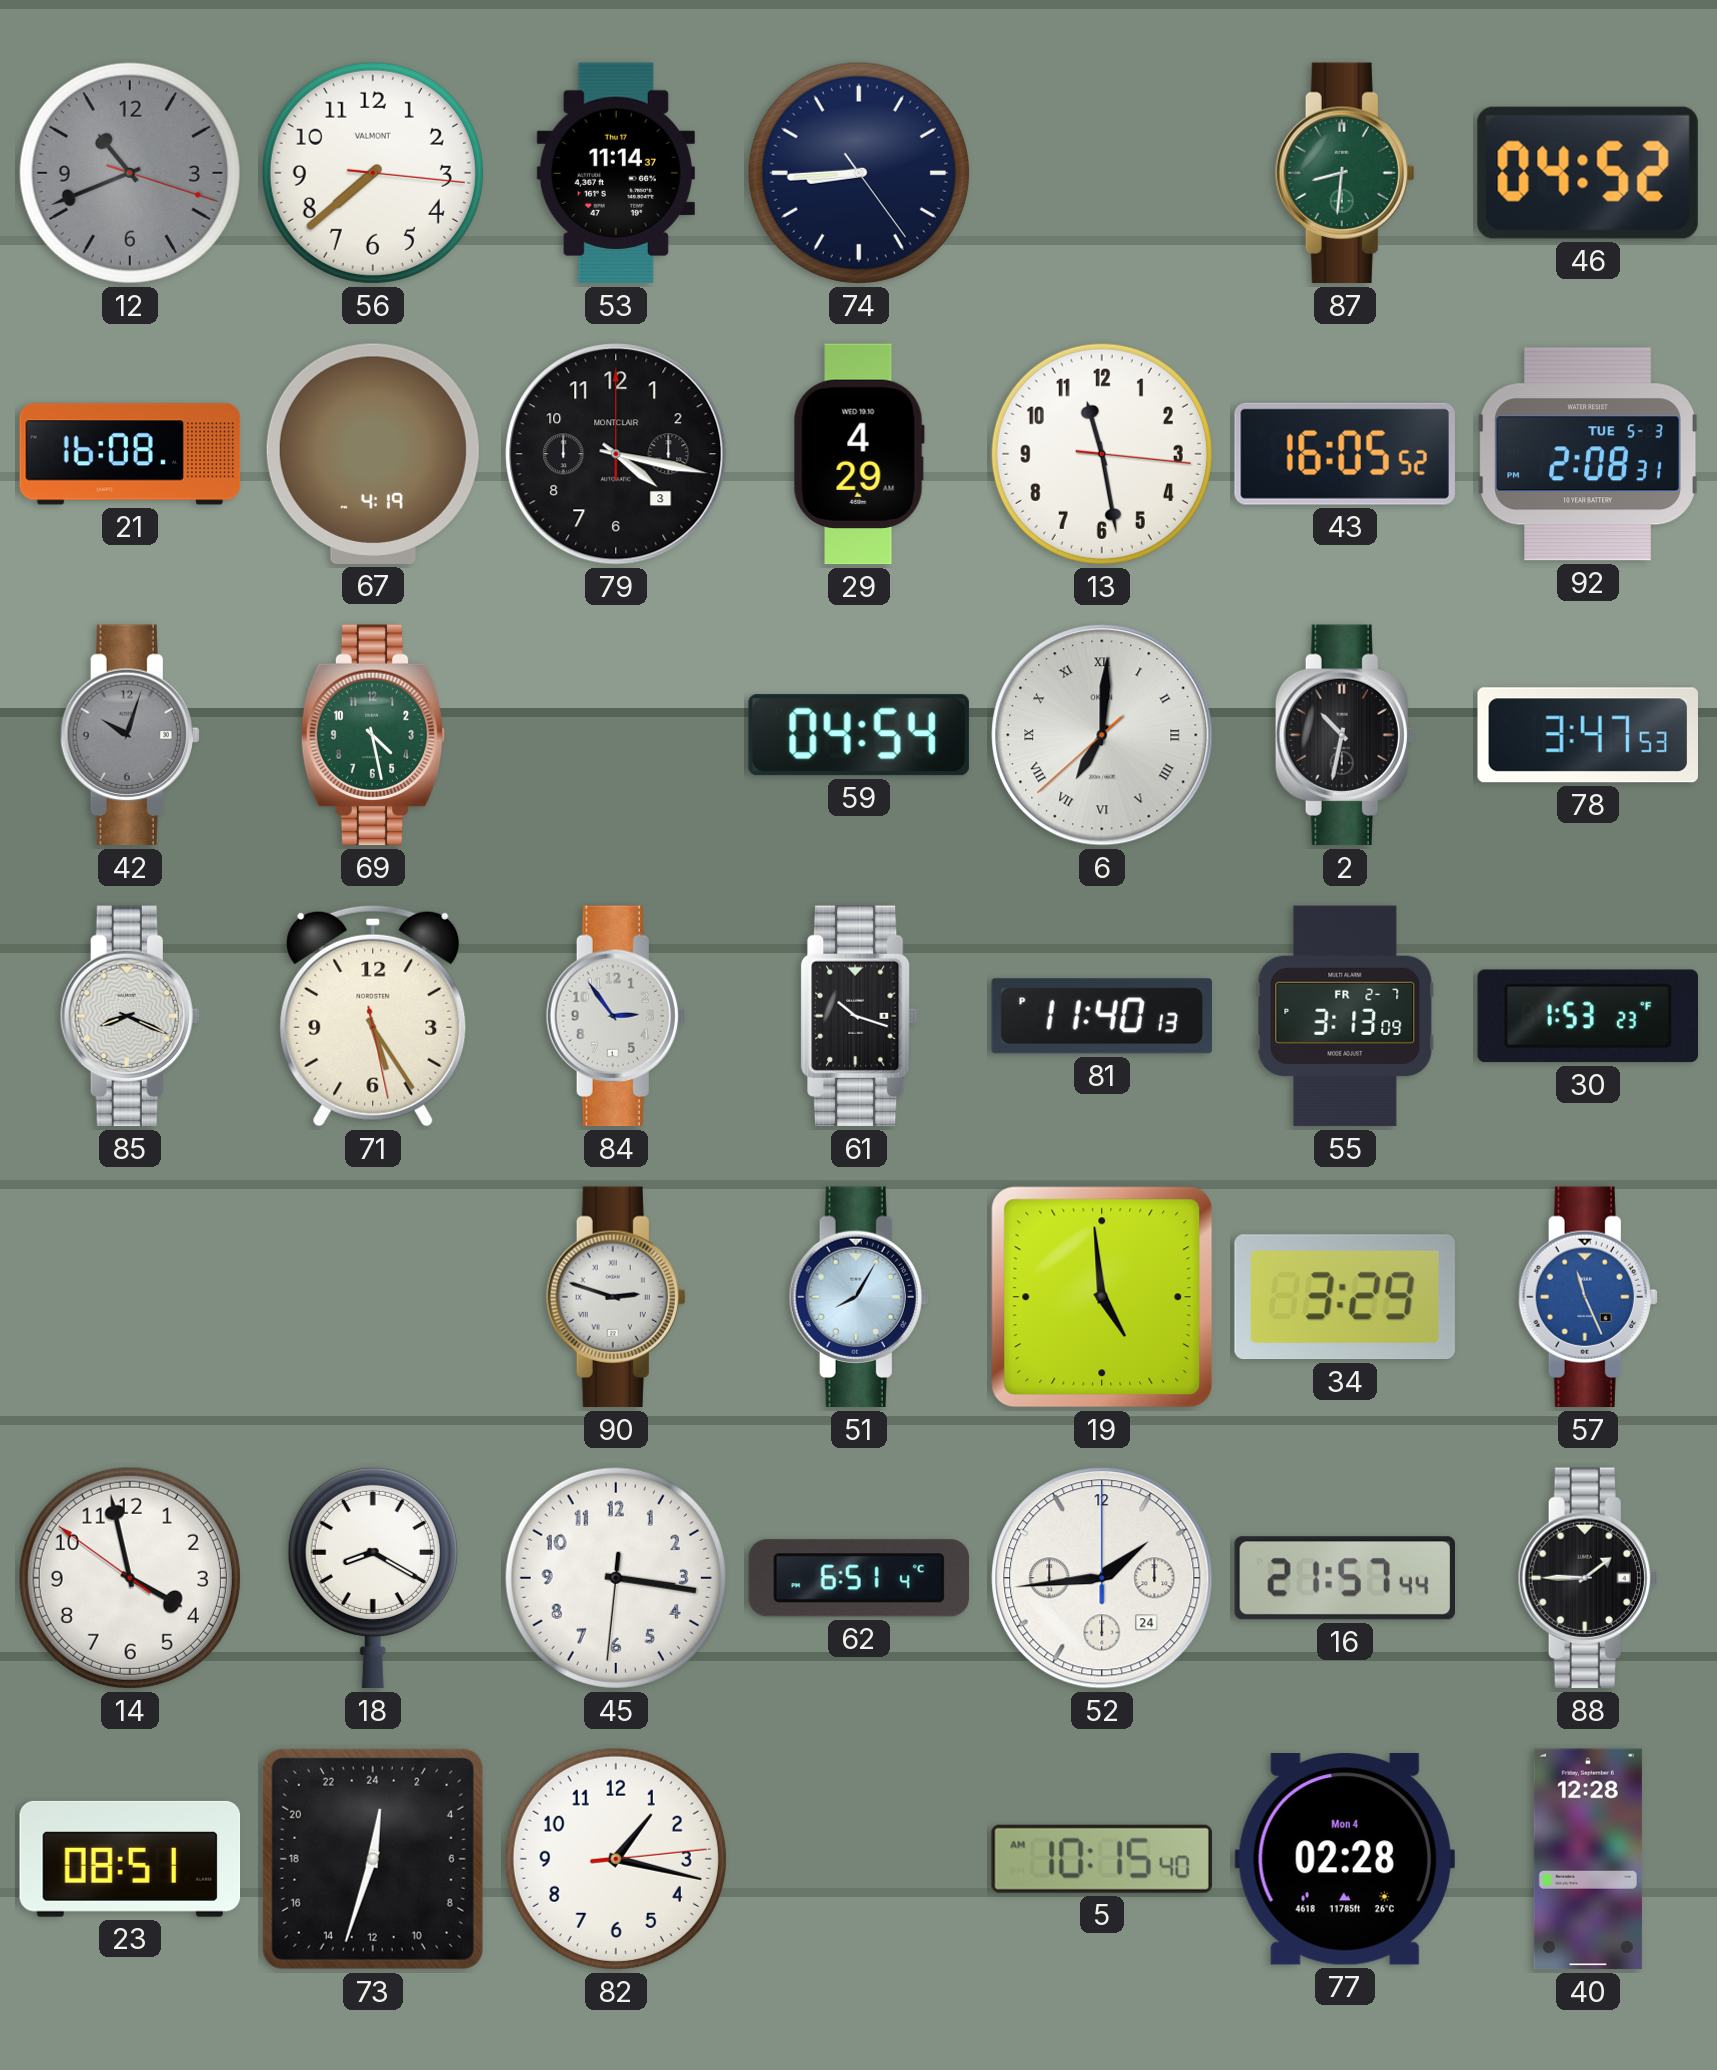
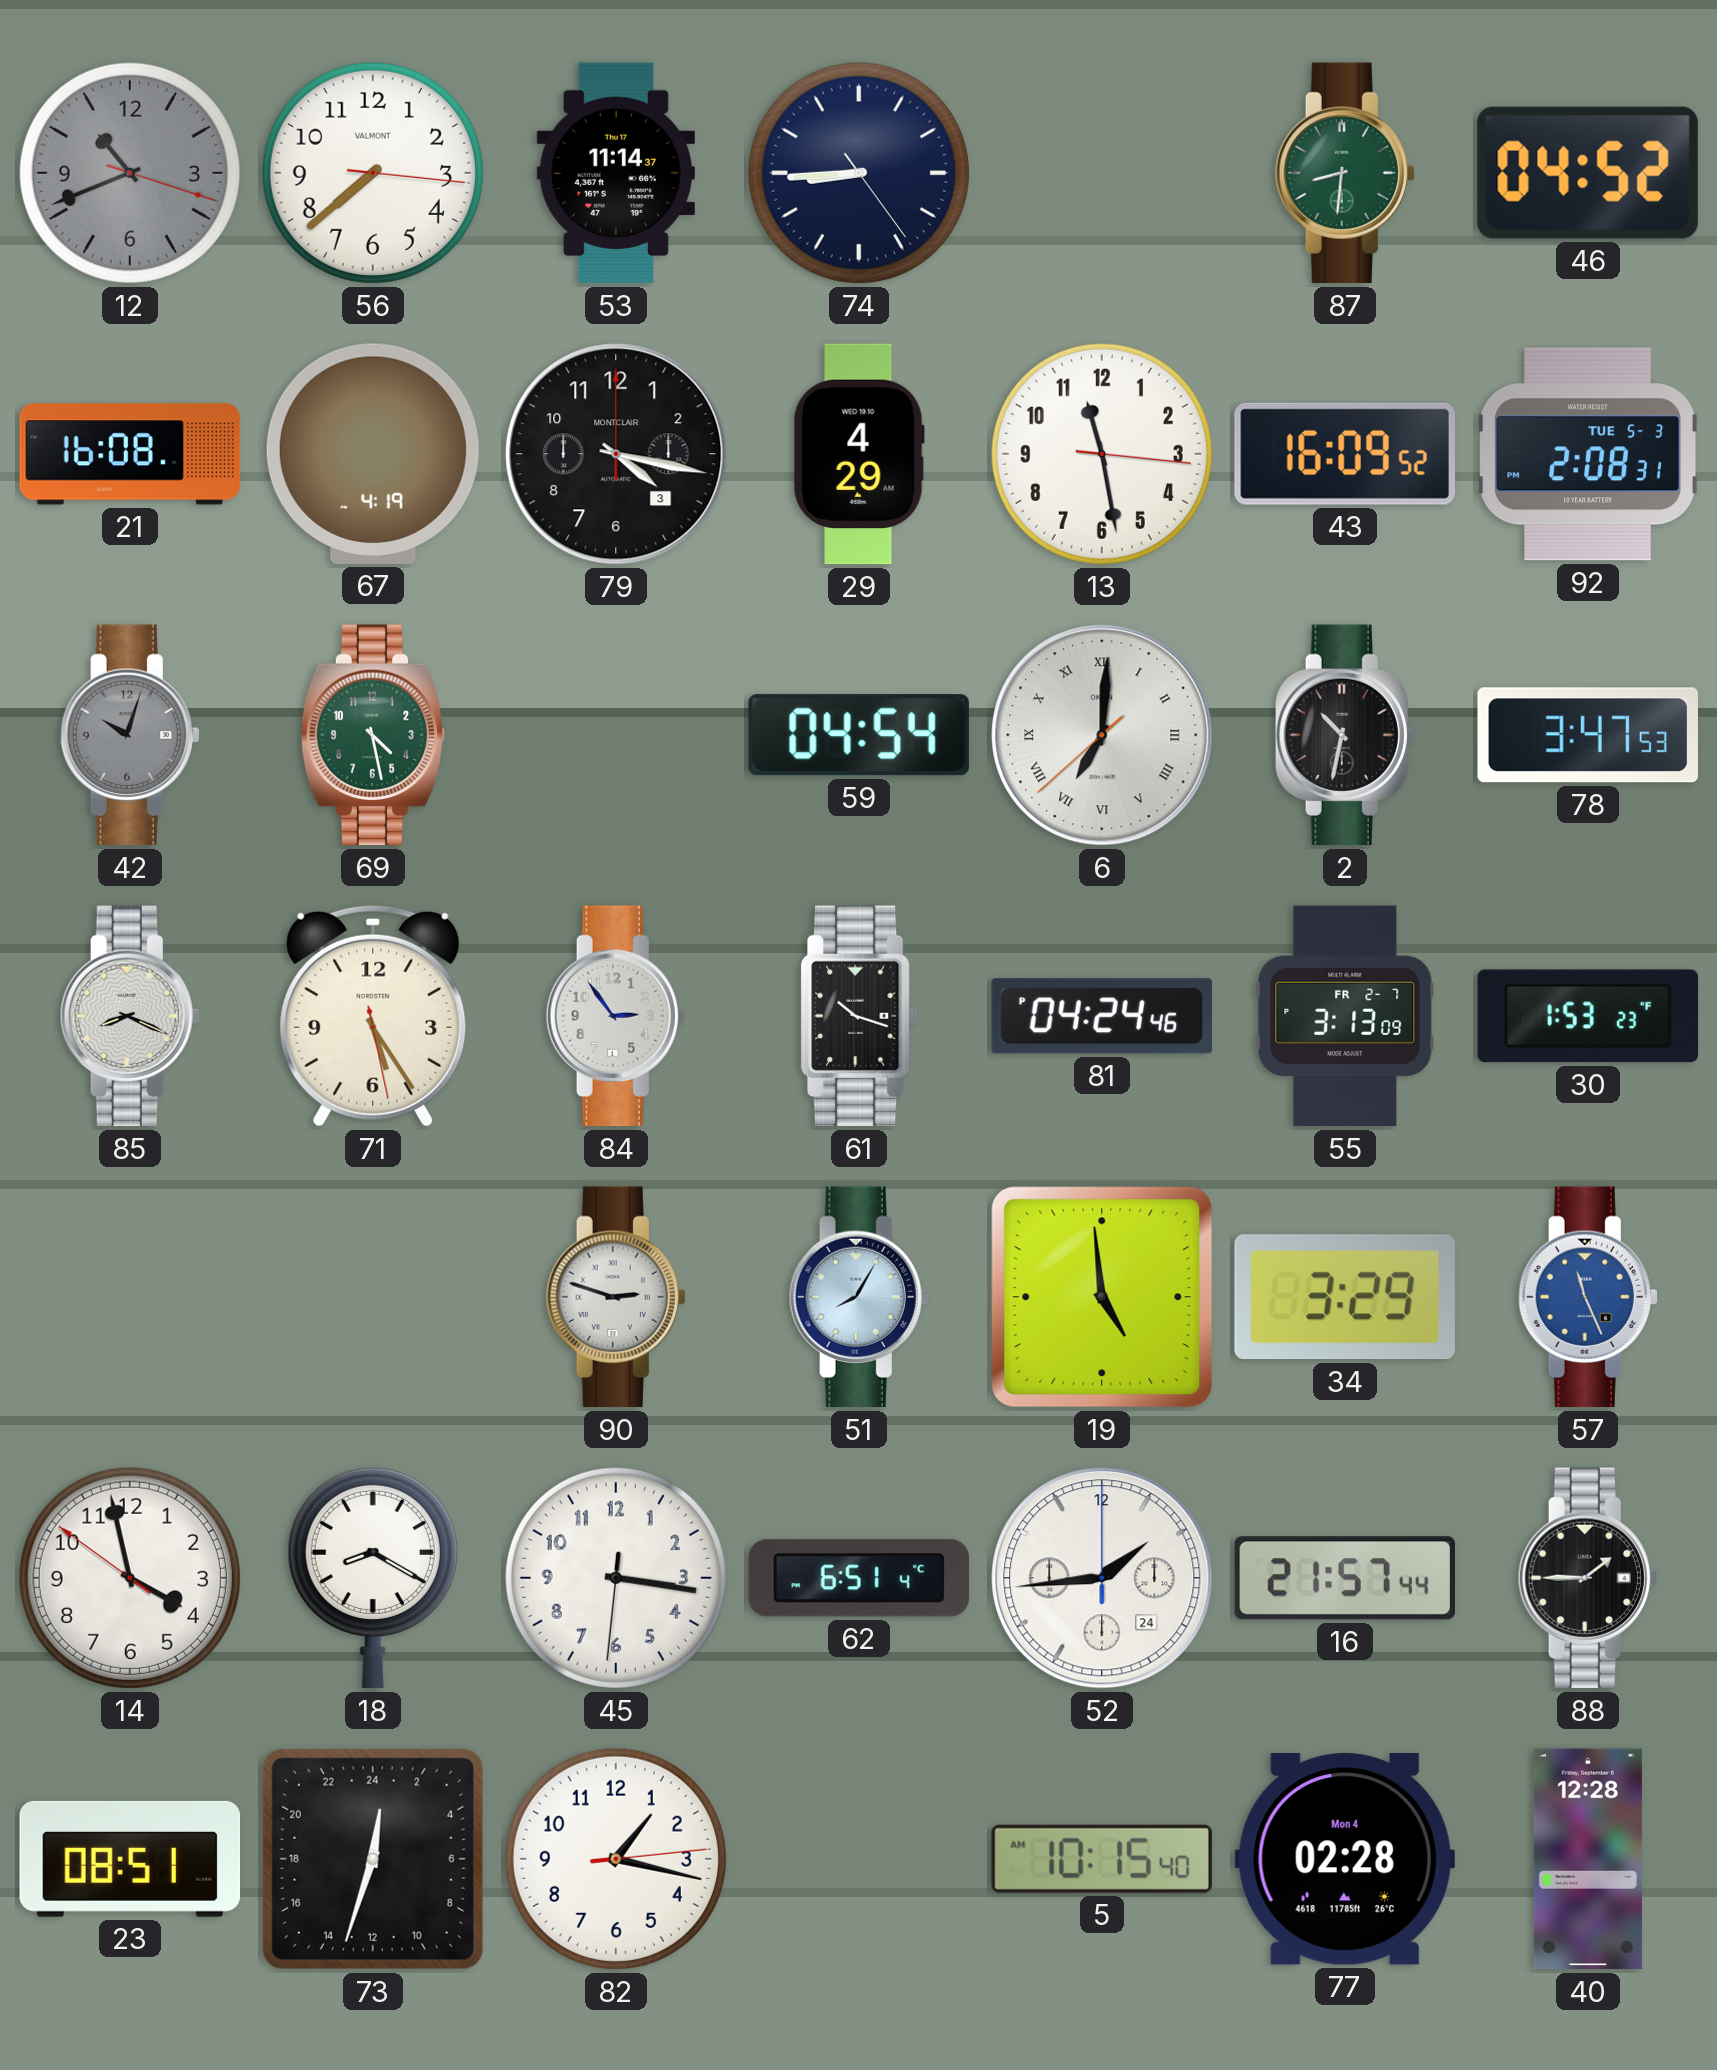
43: 16:05 -> 16:09 (1345, 454)
81: 11:40 -> 04:24 (1102, 1016)
